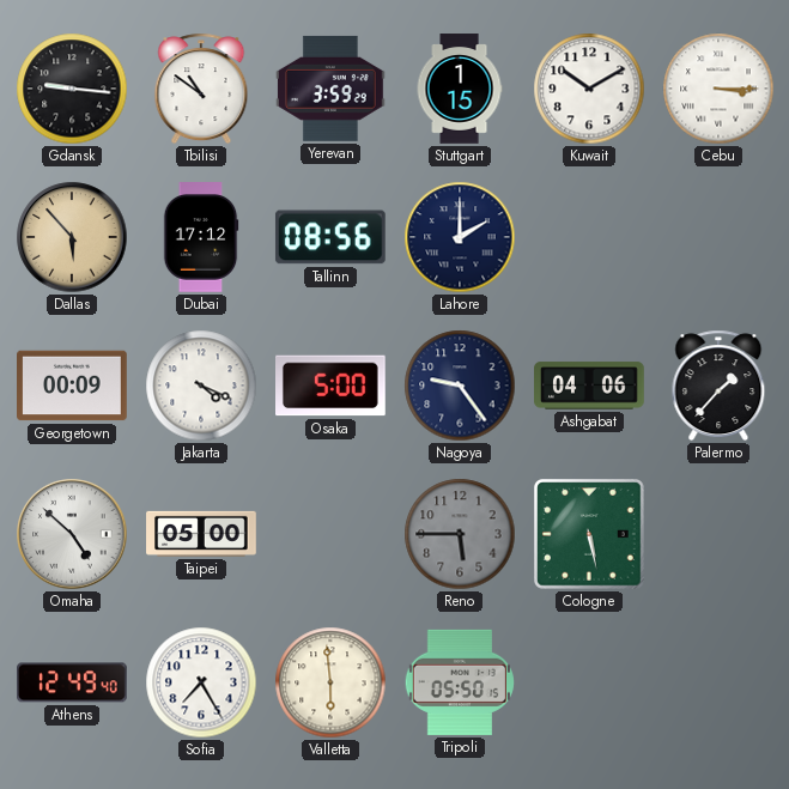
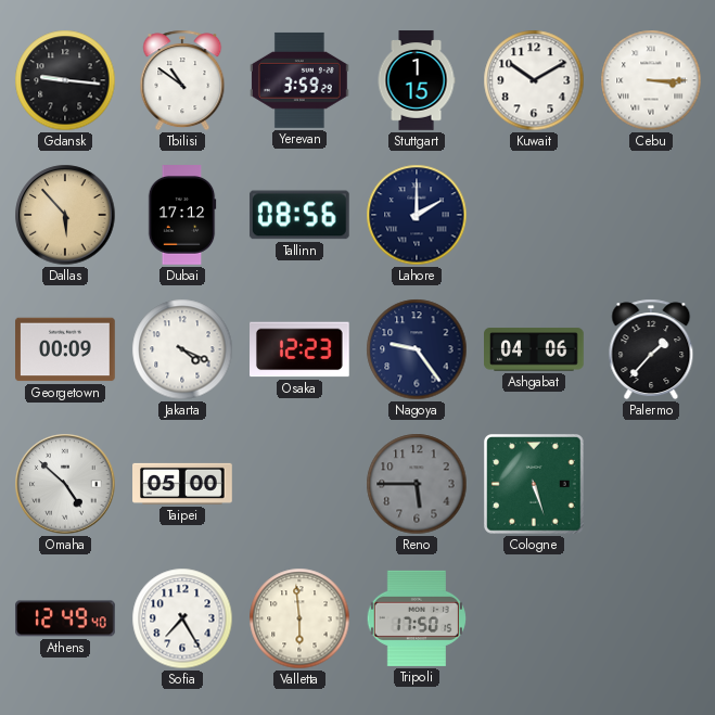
Osaka: 5:00 -> 12:23 (301, 349)
Cologne: 5:28 -> 5:27 (534, 484)
Tripoli: 05:50 -> 17:50 (417, 618)
